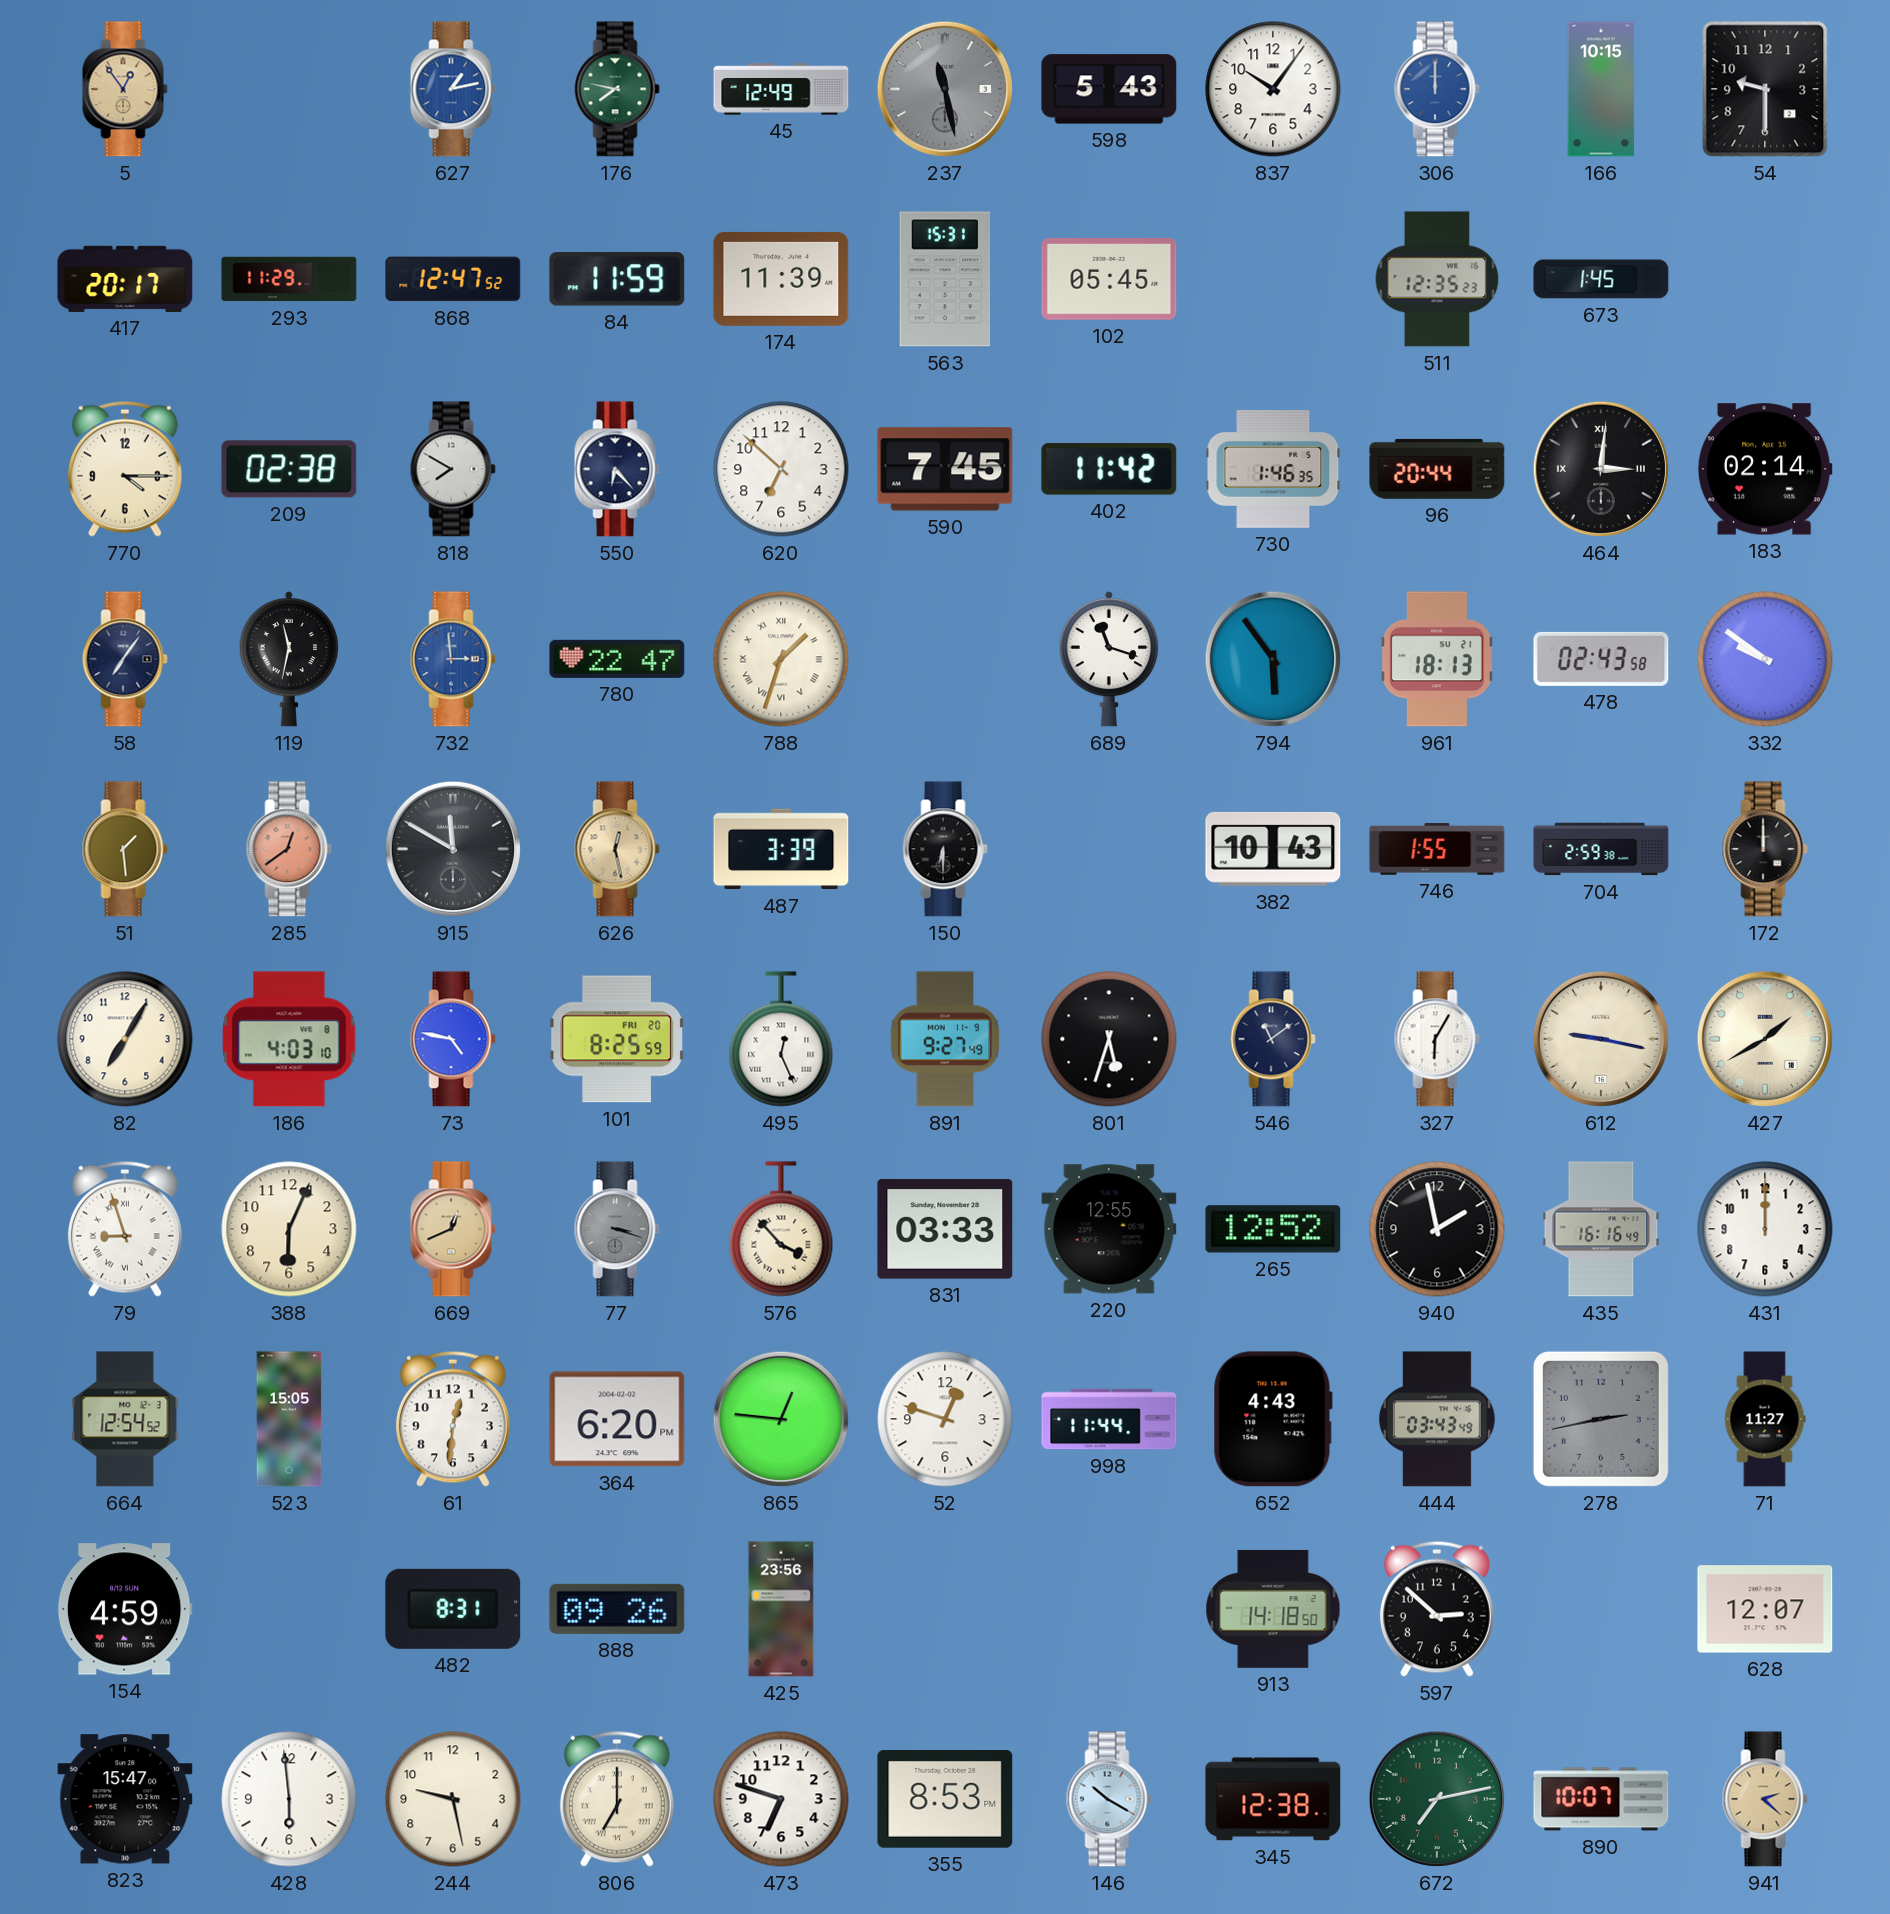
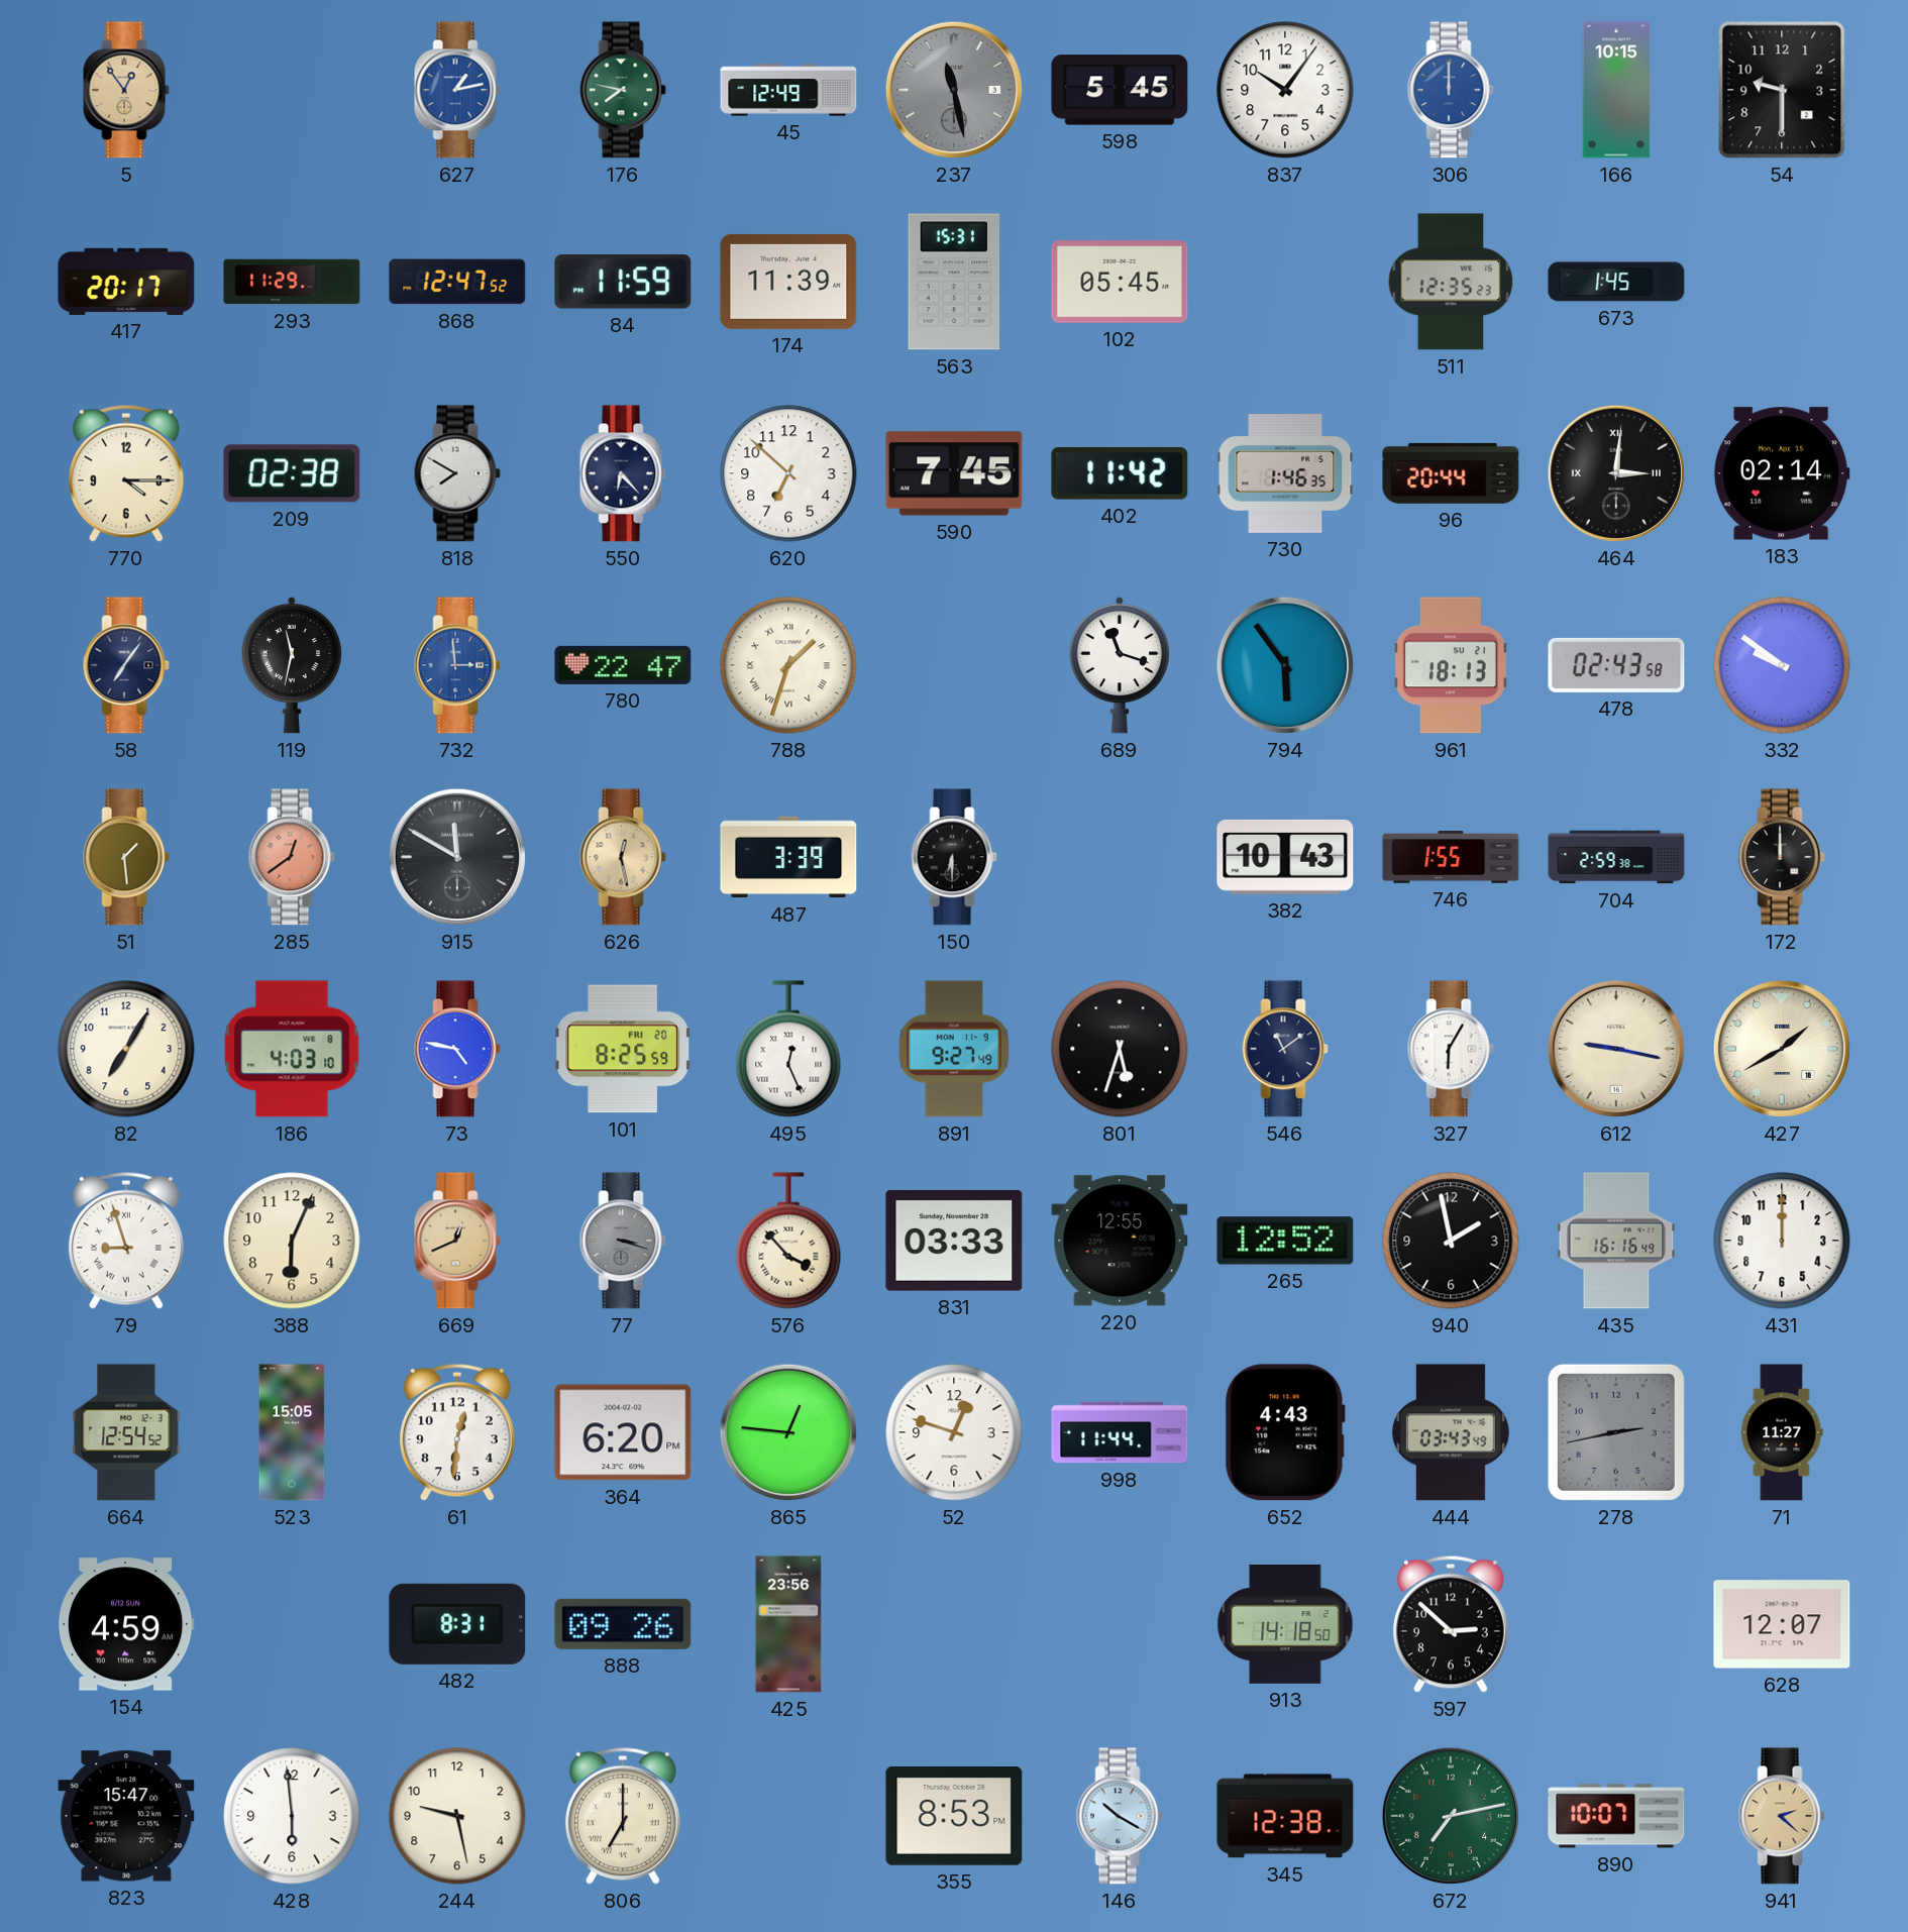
598: 5:43 -> 5:45 (1120, 90)
473: 6:48 -> none (781, 1799)
